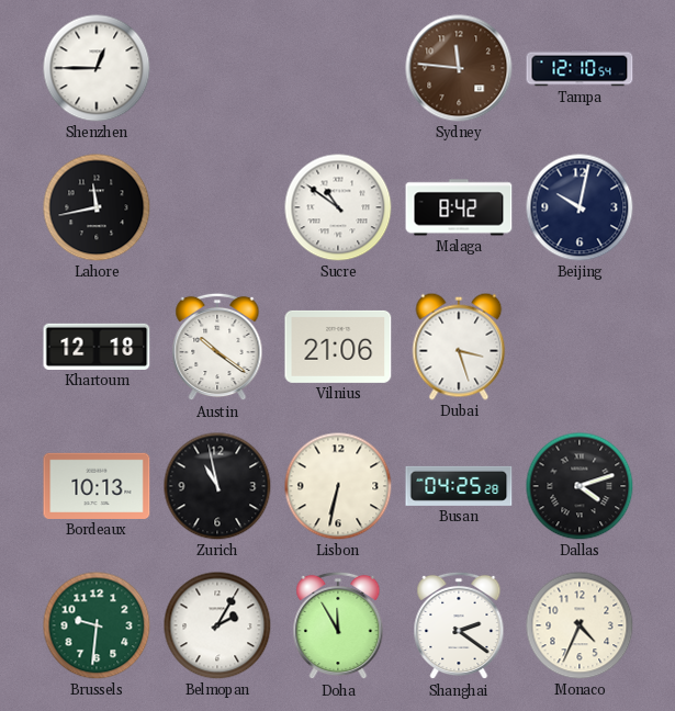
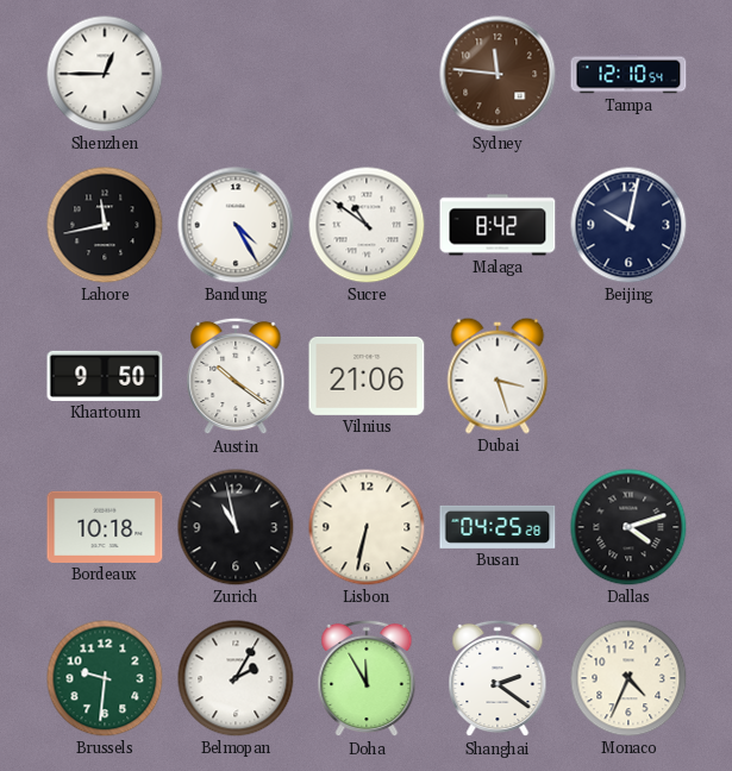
Bandung: none -> 4:25 (236, 225)
Khartoum: 12:18 -> 9:50 (105, 376)
Bordeaux: 10:13 -> 10:18 (105, 527)
